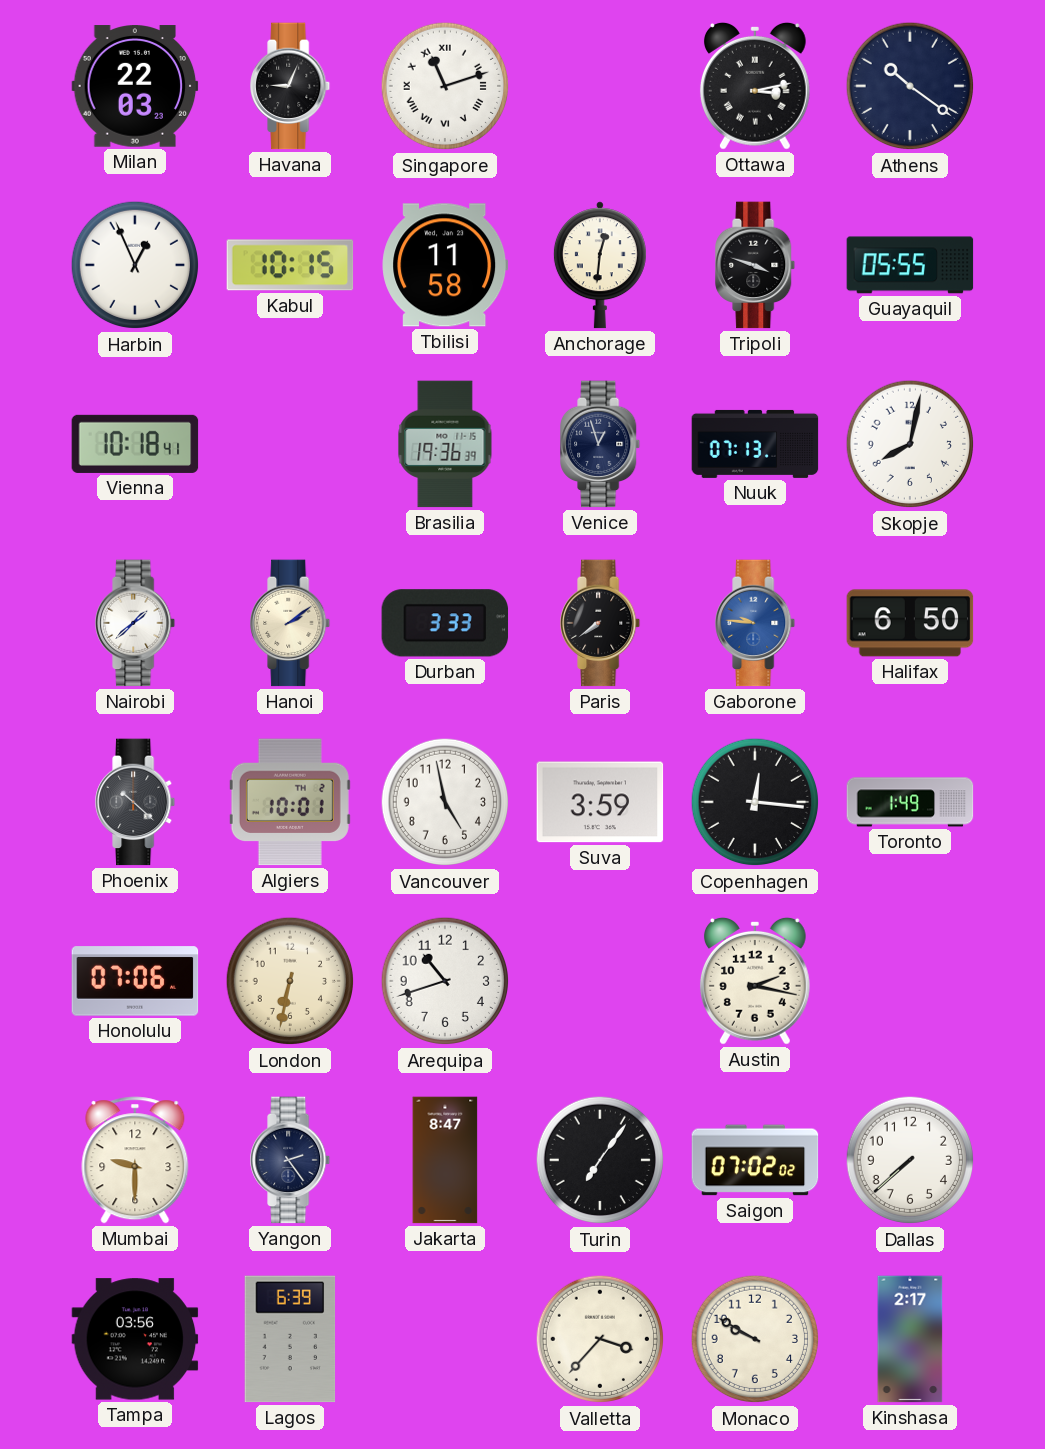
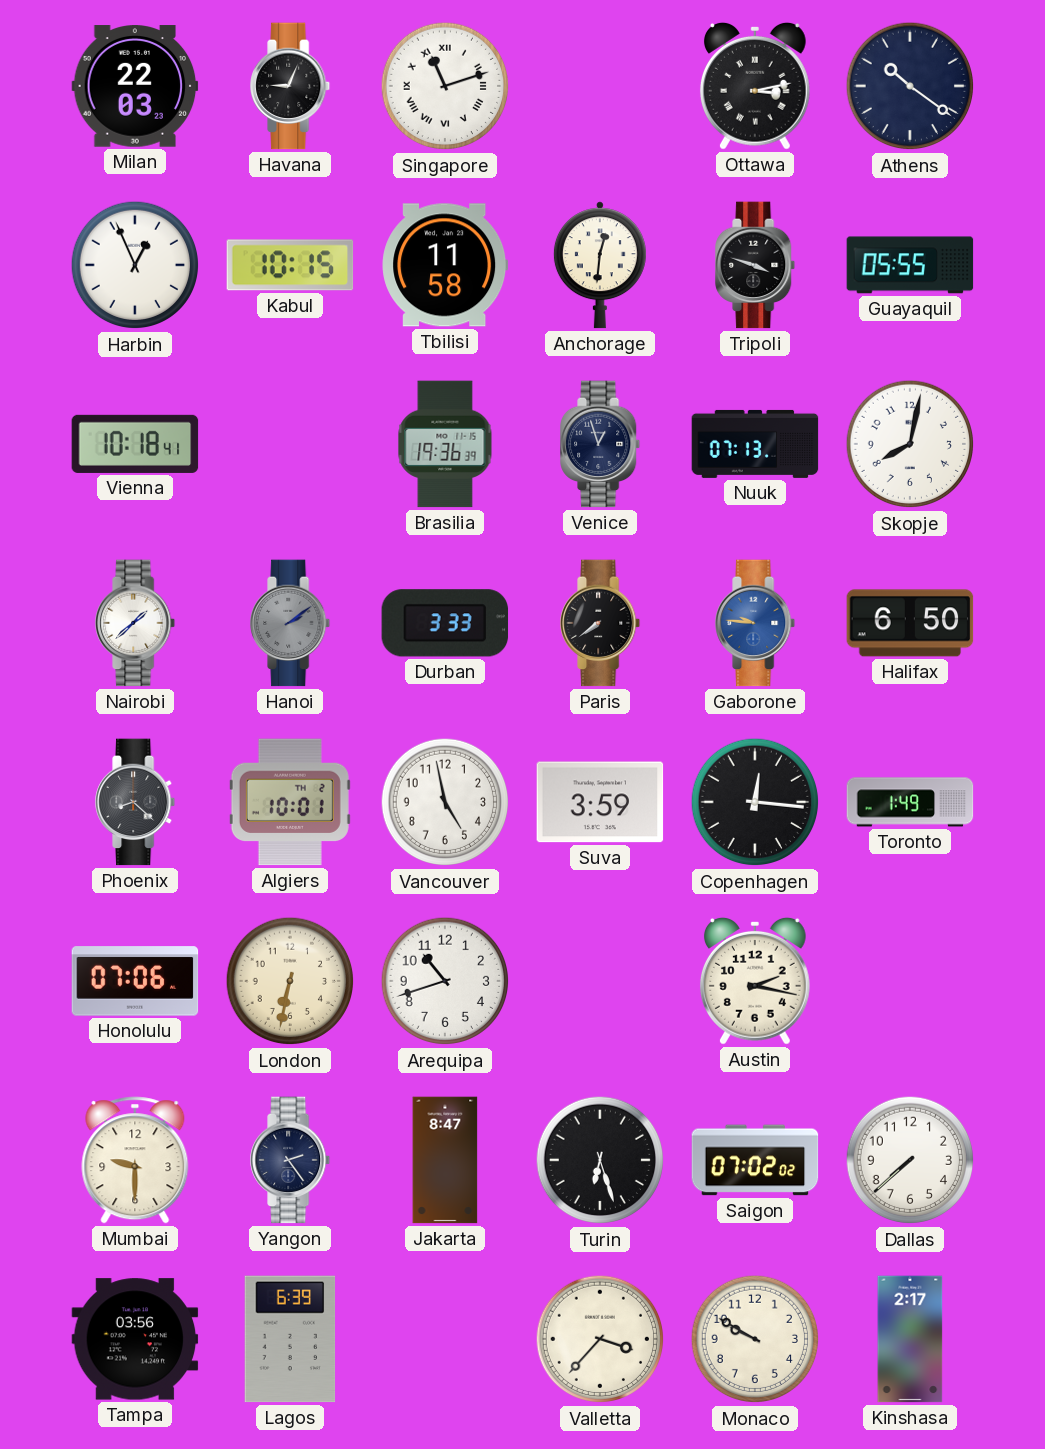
Hanoi dial: cream -> grey (291, 623)
Phoenix: 10:22 -> 8:22 (136, 802)
Turin: 7:06 -> 6:27 (600, 1160)
